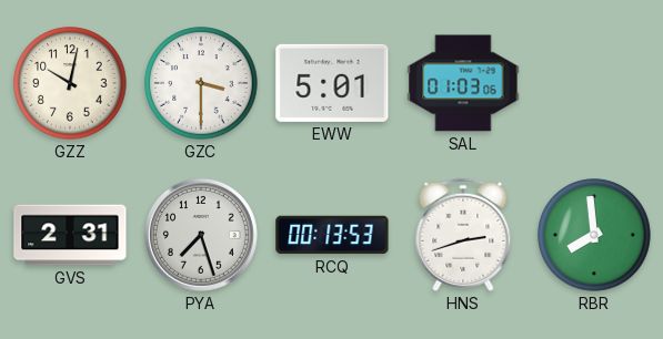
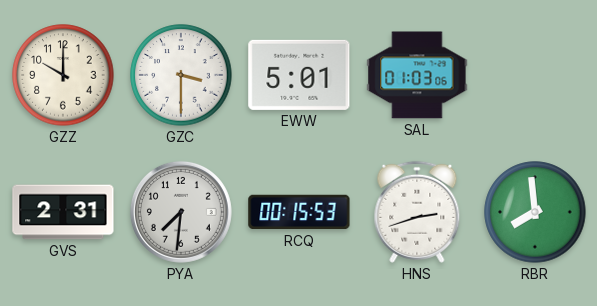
GZZ: 10:02 -> 10:00 (63, 75)
PYA: 7:27 -> 7:31 (181, 212)
RCQ: 00:13 -> 00:15 (299, 212)
